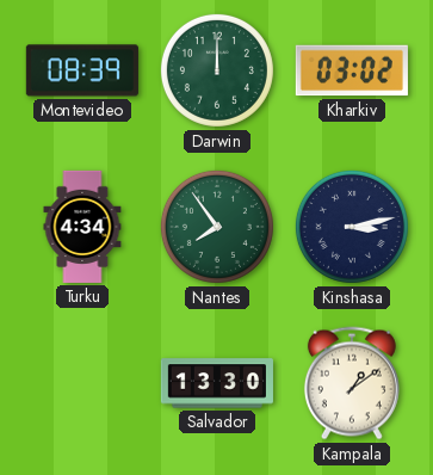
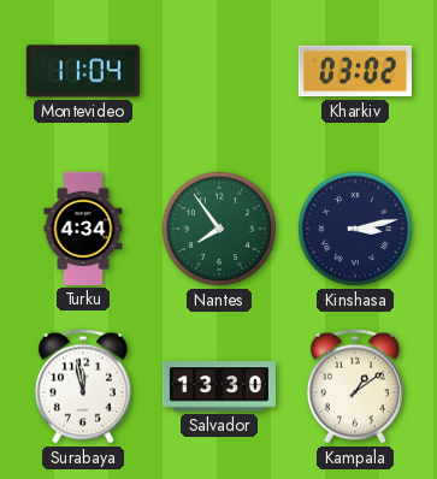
Montevideo: 08:39 -> 11:04 (83, 71)
Darwin: 12:00 -> none (217, 70)
Surabaya: none -> 11:58 (83, 386)
